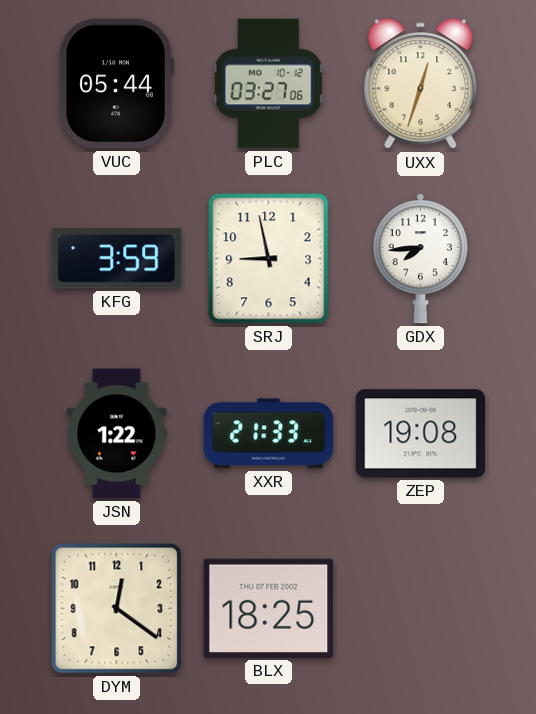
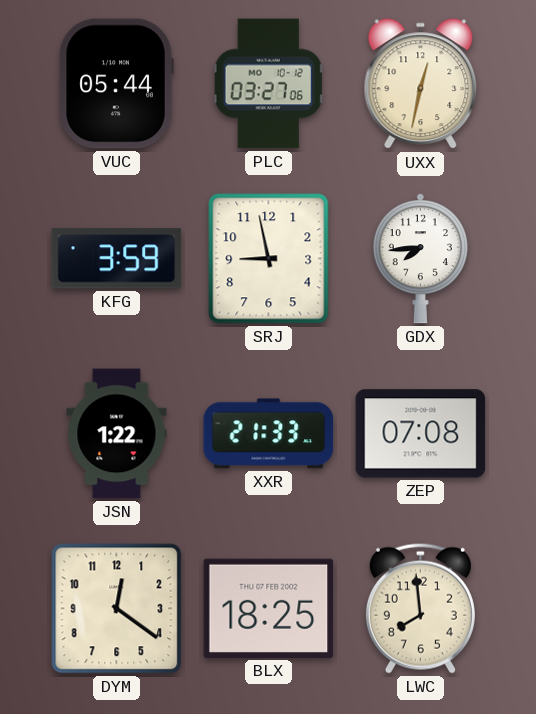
UXX: 12:33 -> 12:32 (421, 84)
ZEP: 19:08 -> 07:08 (421, 434)
LWC: none -> 7:59 (420, 608)
